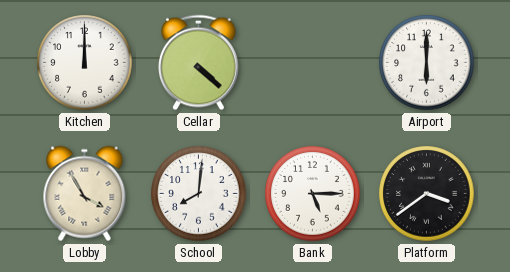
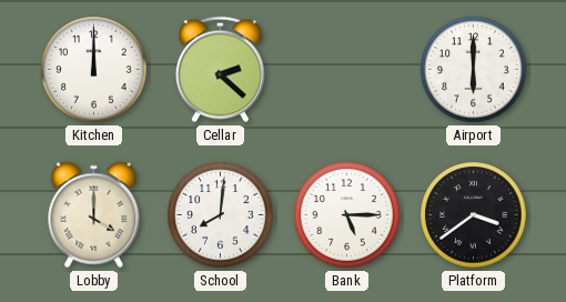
Cellar: 4:22 -> 2:22 (220, 70)
Lobby: 3:55 -> 4:00 (94, 215)
